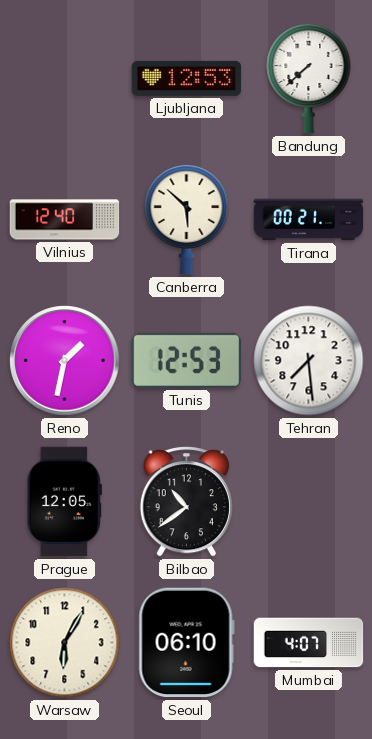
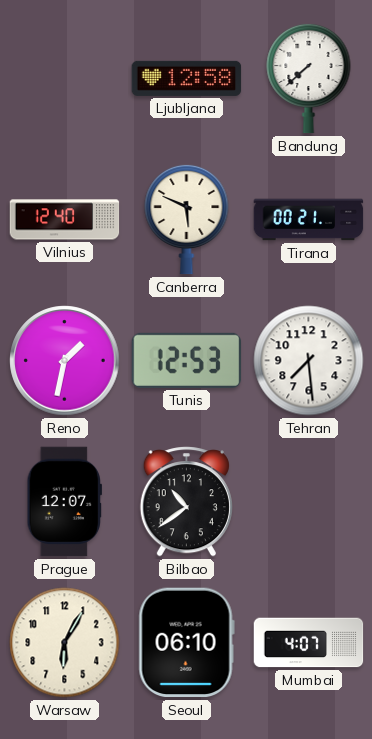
Ljubljana: 12:53 -> 12:58 (187, 78)
Canberra: 5:52 -> 5:49 (187, 219)
Prague: 12:05 -> 12:07 (64, 502)
